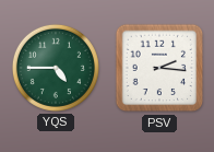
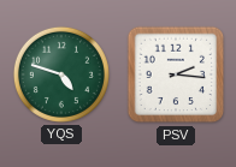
YQS: 4:45 -> 4:48 (61, 74)
